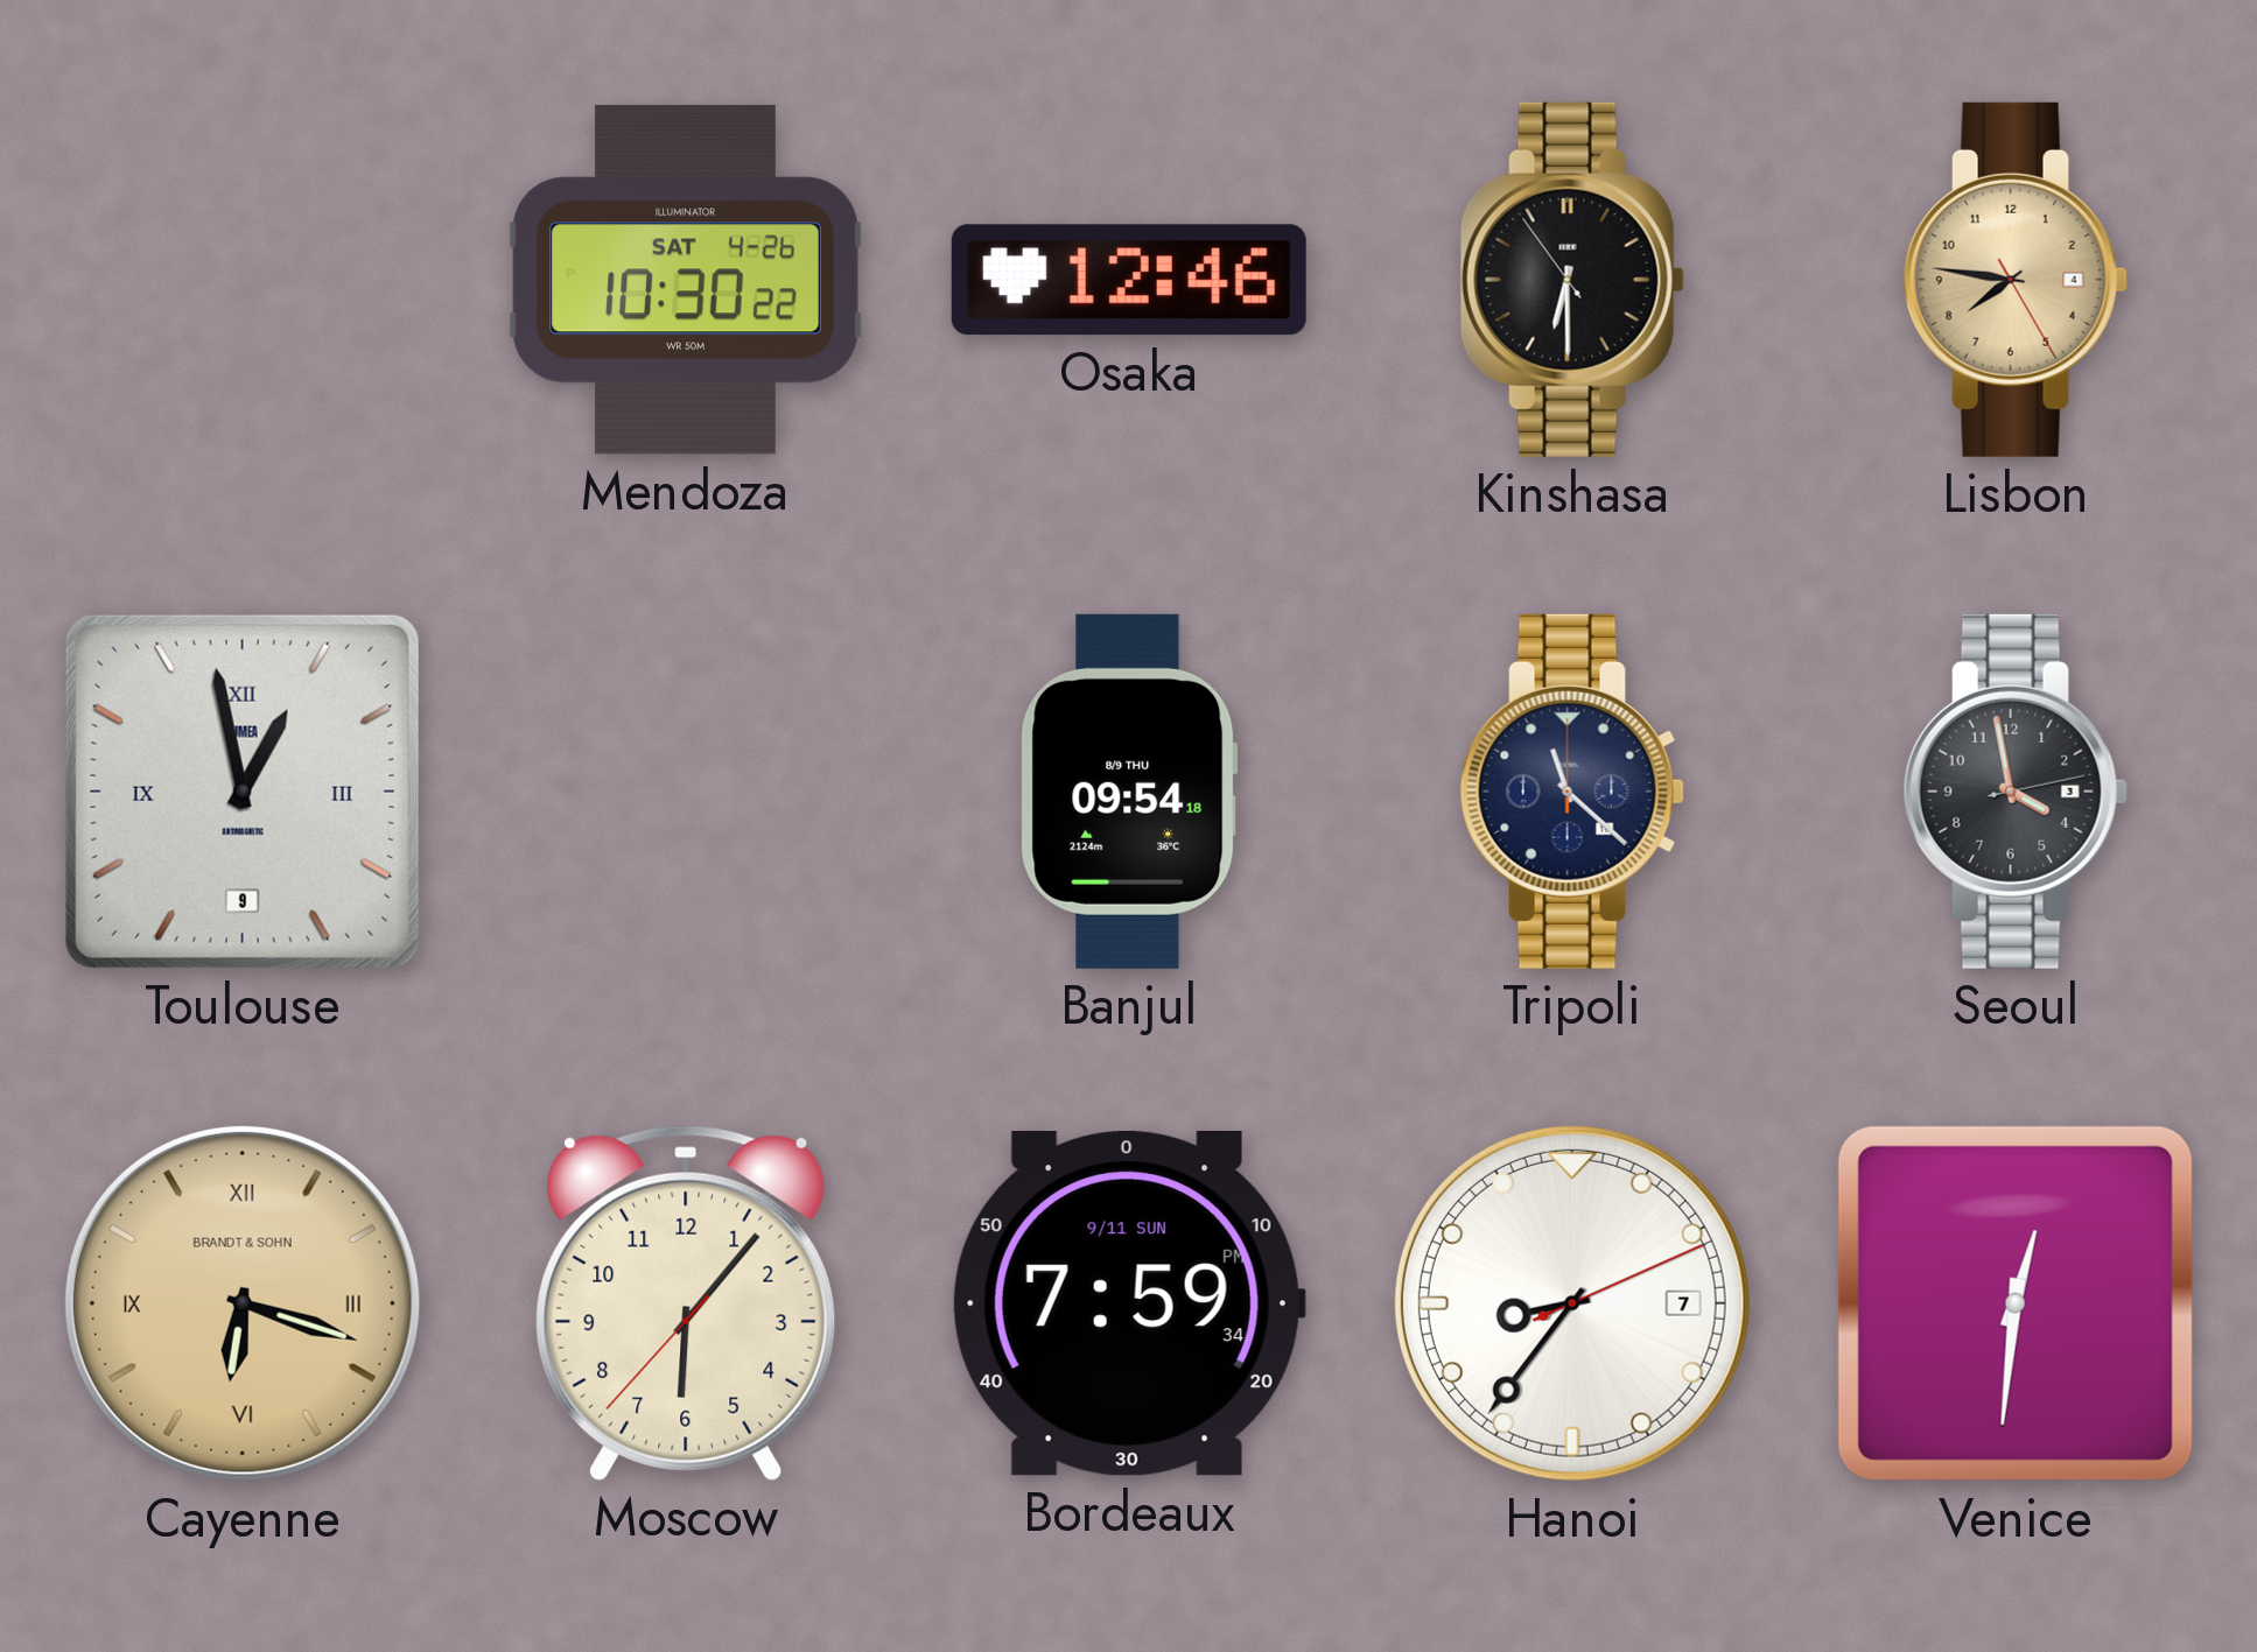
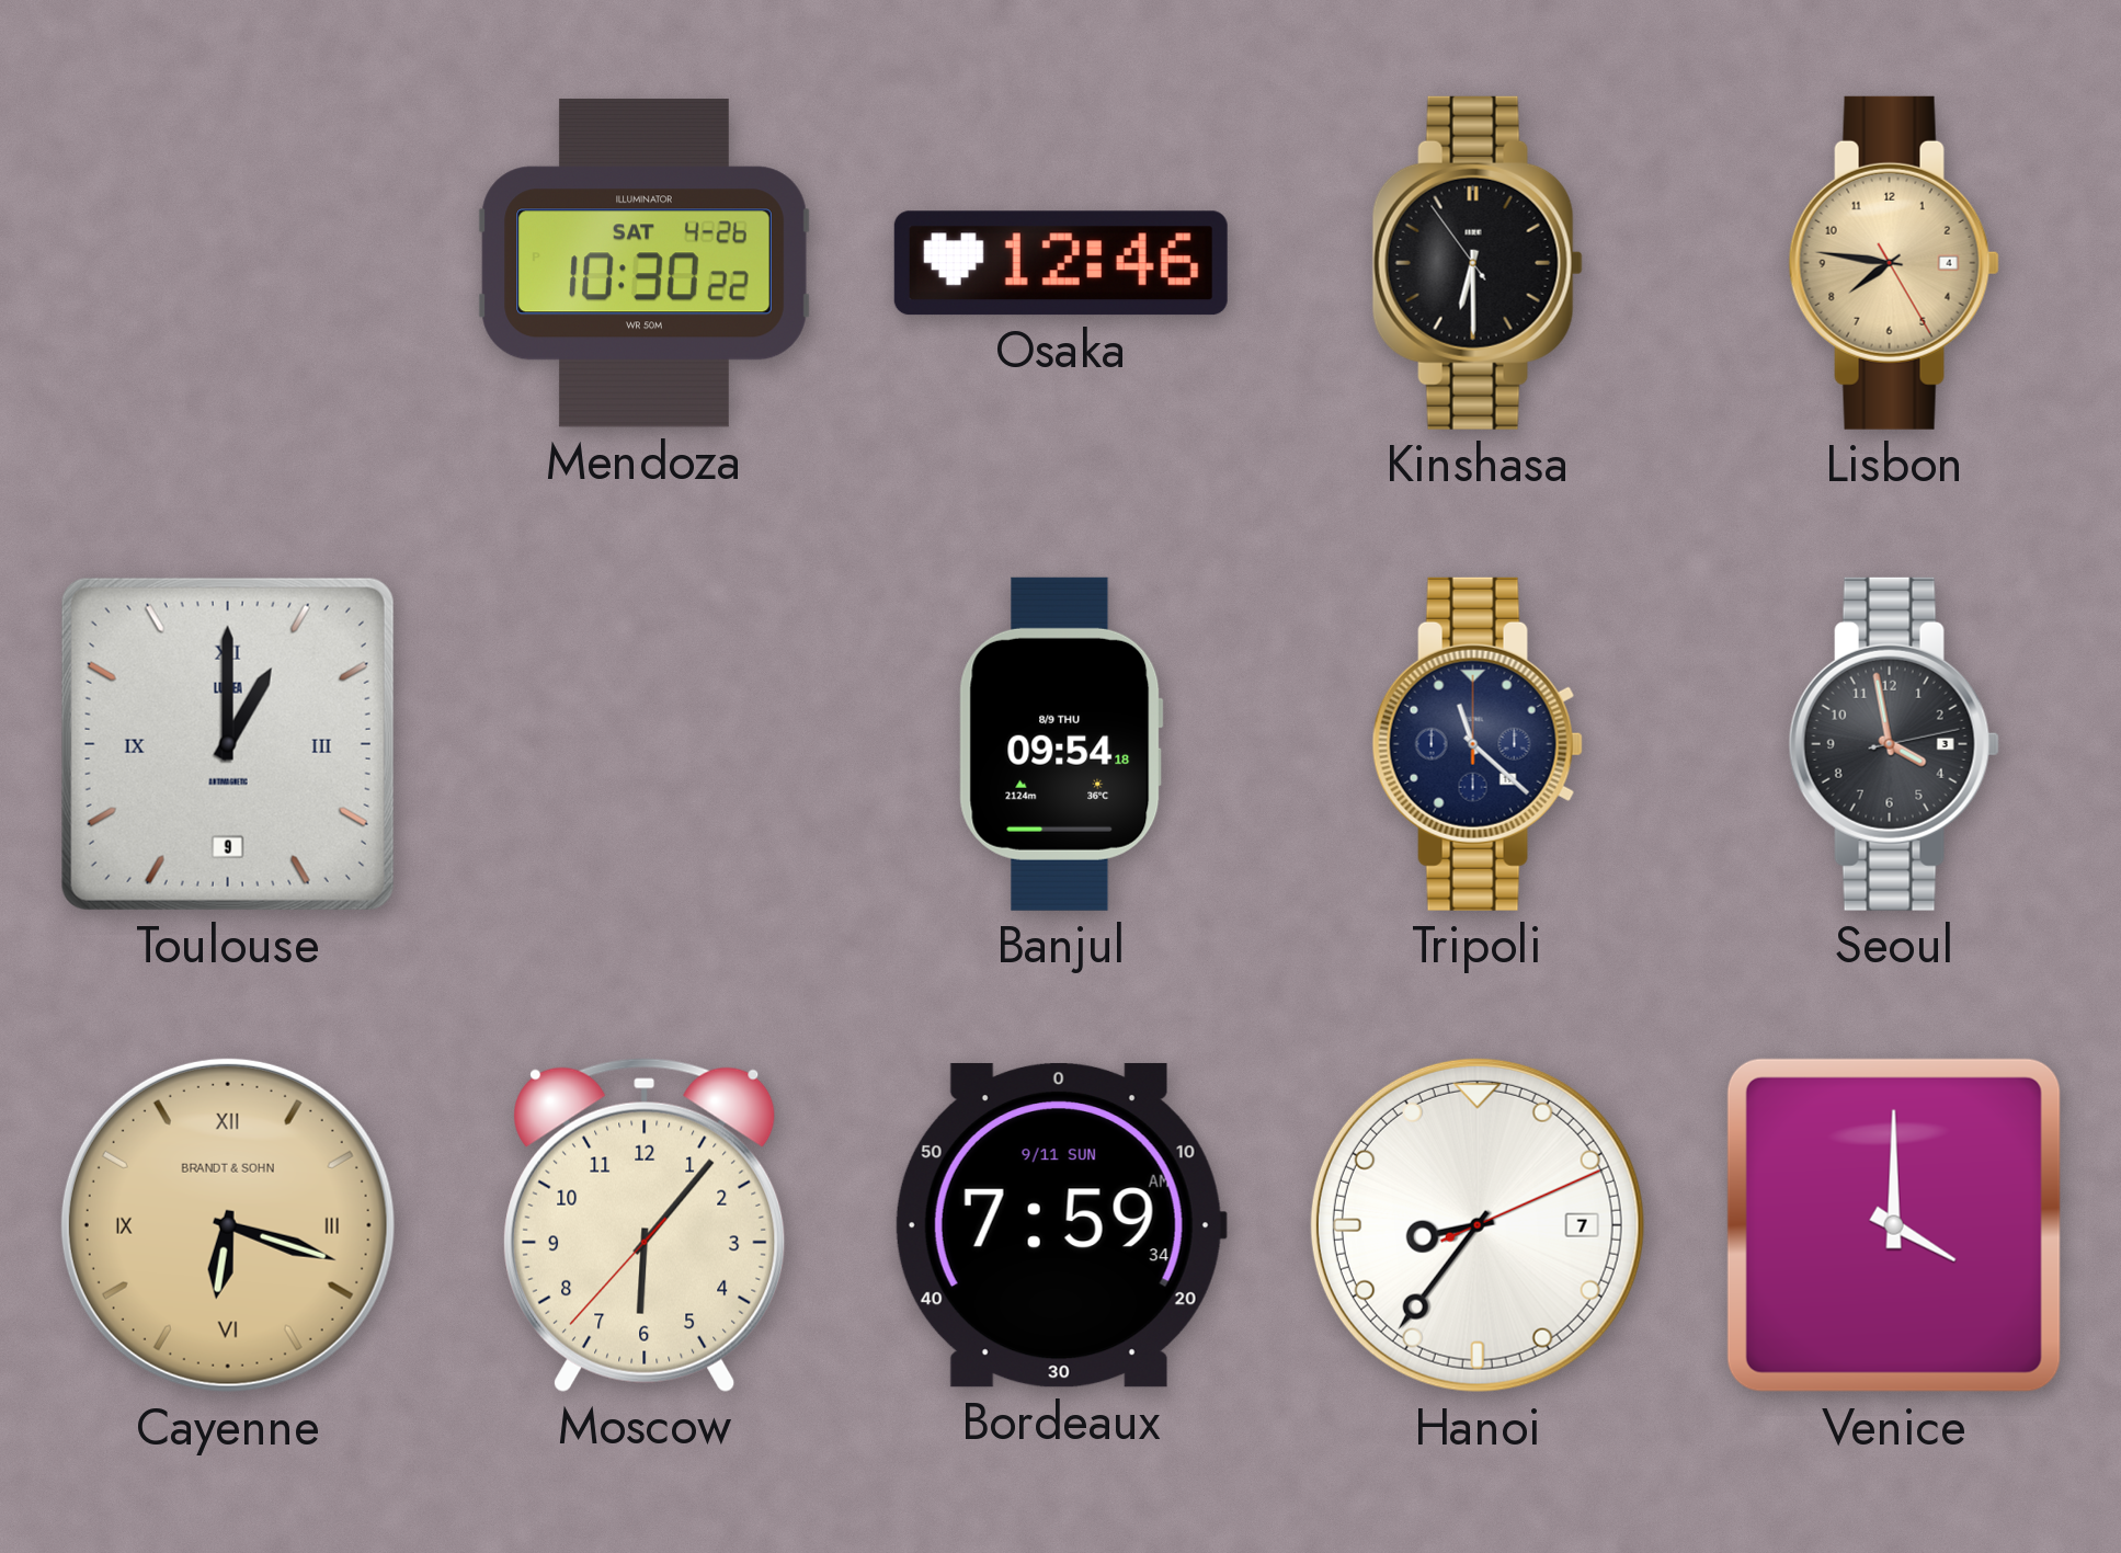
Toulouse: 12:58 -> 1:00 (228, 744)
Bordeaux: 7:59:34 PM -> 7:59:34 AM (1060, 1225)
Venice: 12:31 -> 4:00 (1894, 1225)
